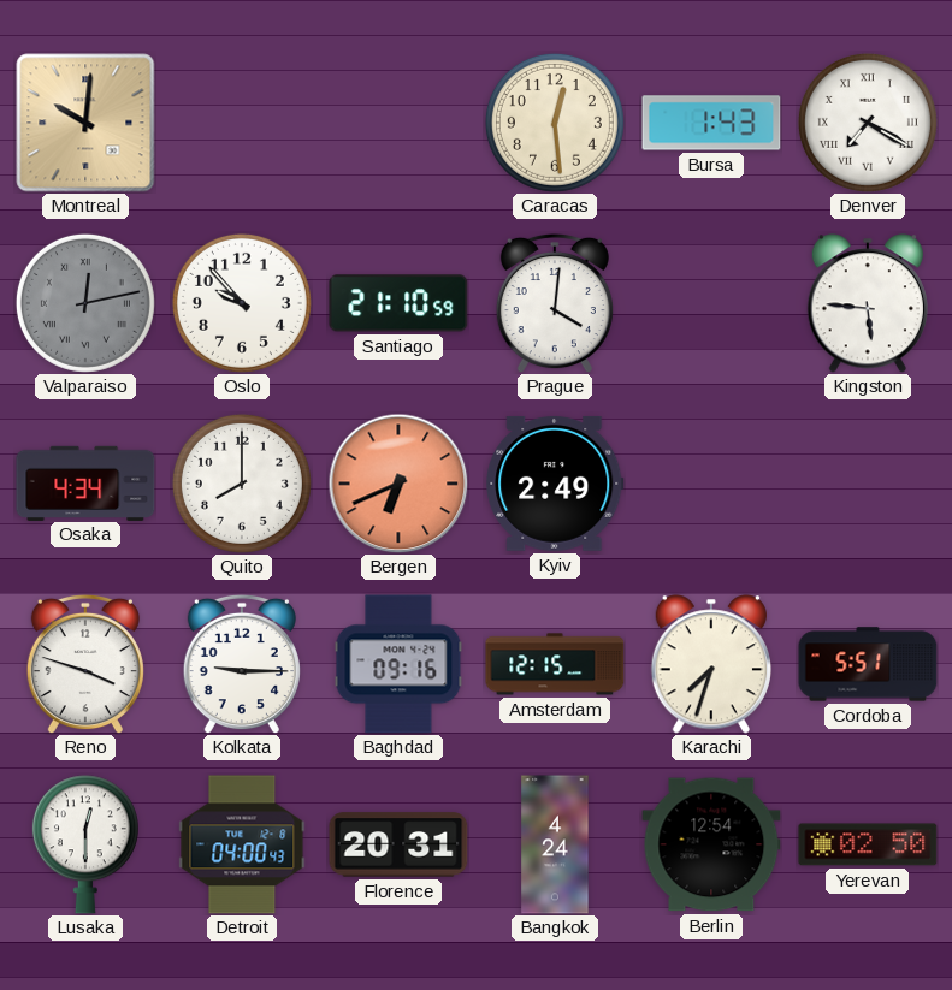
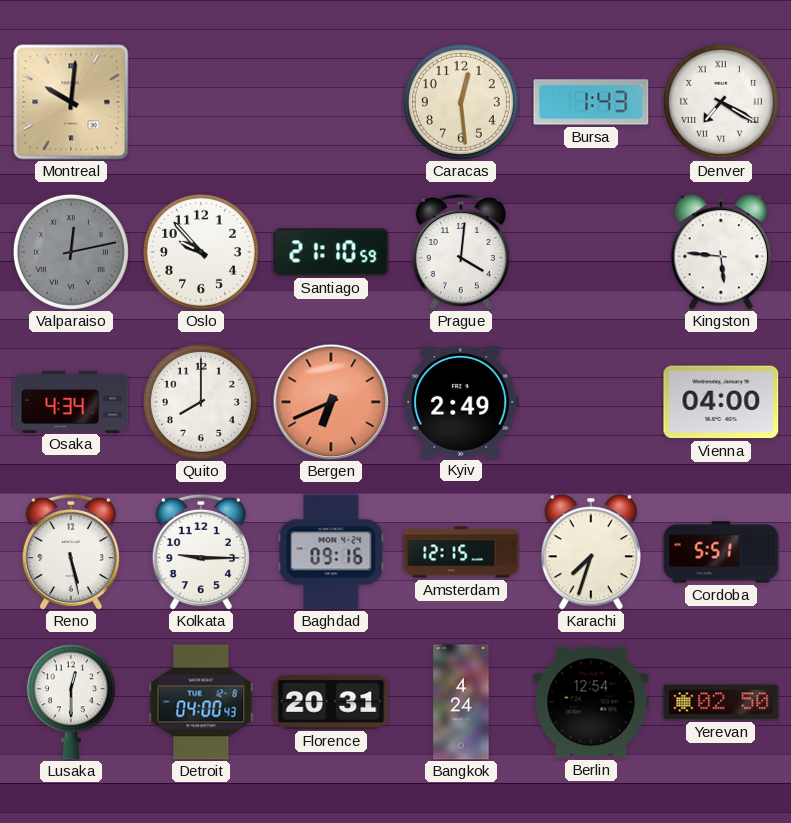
Vienna: none -> 04:00 (721, 402)
Reno: 3:48 -> 5:28 (71, 552)
